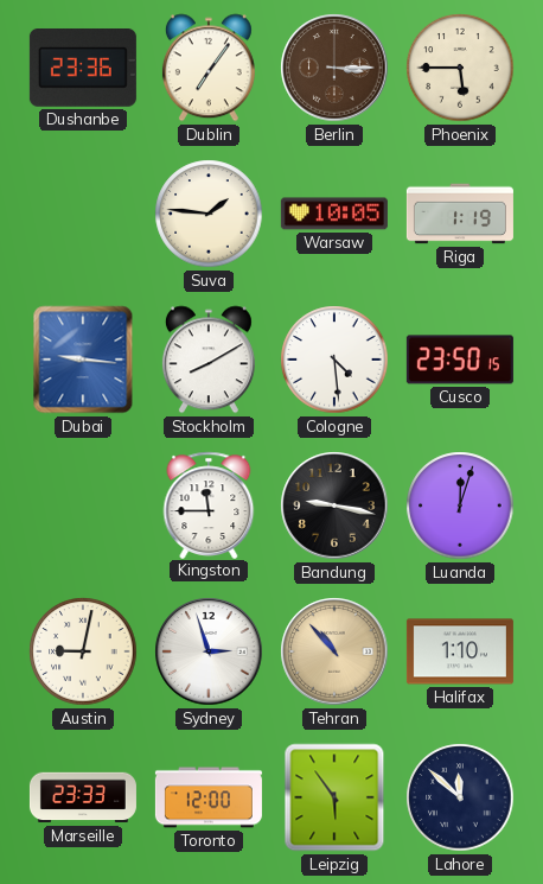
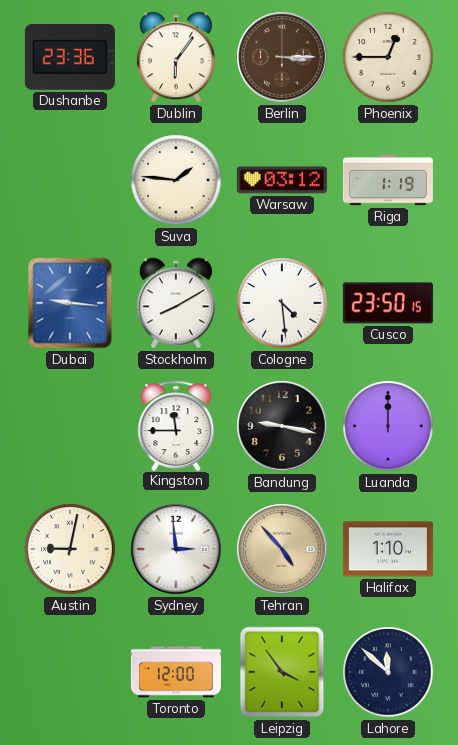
Dublin: 7:06 -> 6:06 (176, 57)
Phoenix: 5:45 -> 12:45 (388, 57)
Warsaw: 10:05 -> 03:12 (282, 180)
Luanda: 12:03 -> 12:00 (388, 426)
Sydney: 2:57 -> 2:59 (176, 549)
Tehran: 10:53 -> 4:53 (282, 549)
Marseille: 23:33 -> none (83, 797)
Leipzig: 5:54 -> 3:54 (282, 672)
